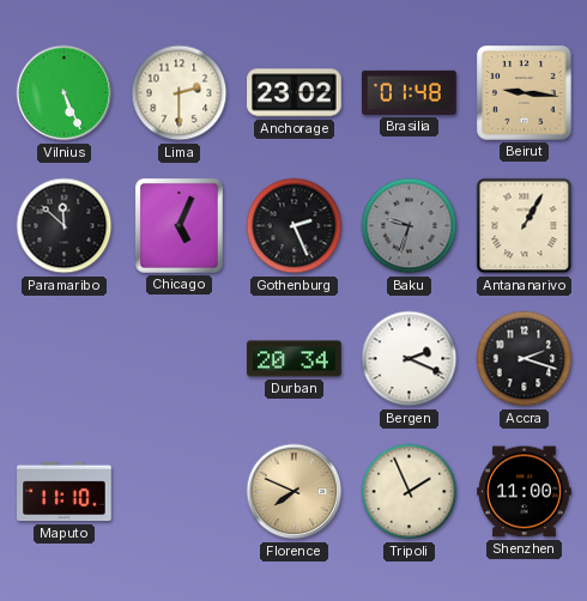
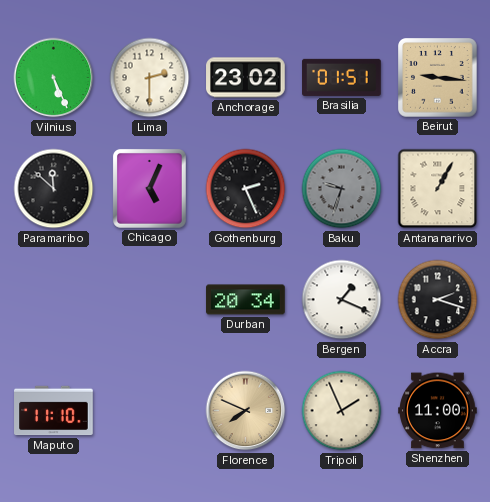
Brasilia: 01:48 -> 01:51 (342, 77)
Bergen: 2:19 -> 1:19 (342, 300)
